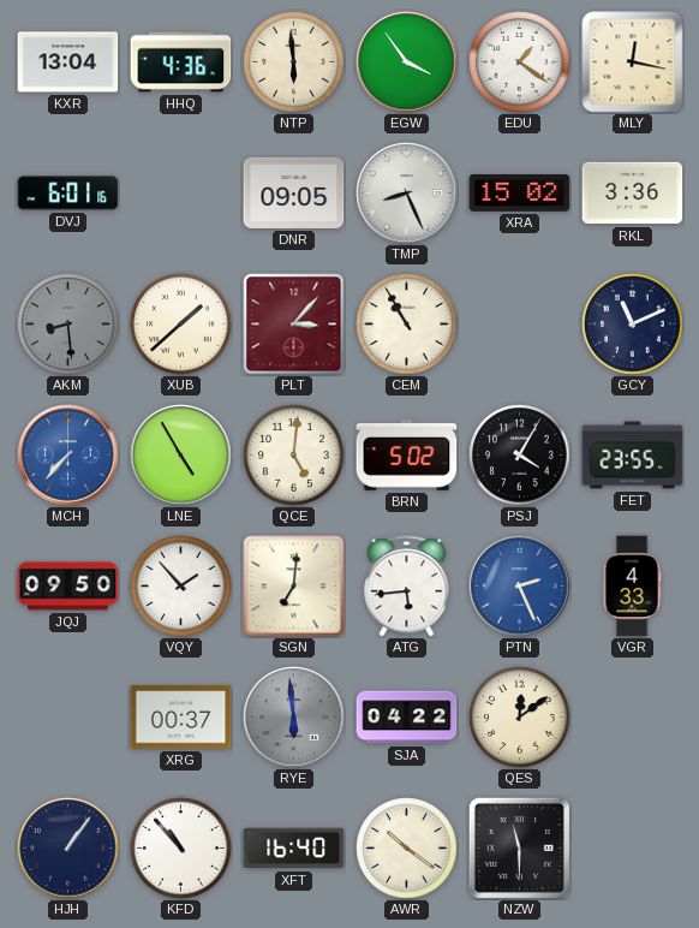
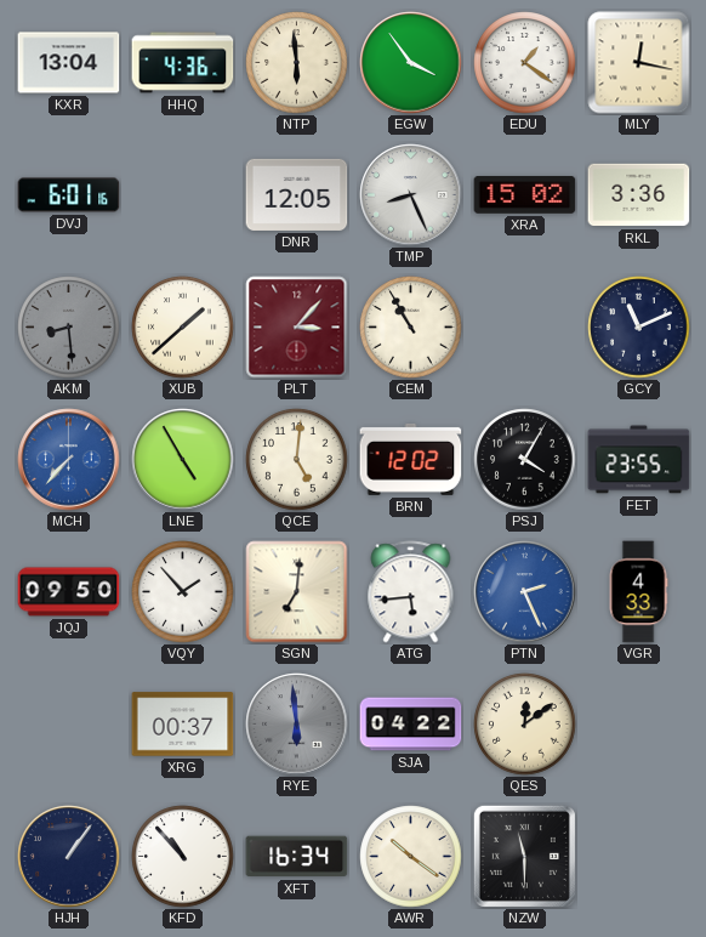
DNR: 09:05 -> 12:05 (297, 194)
BRN: 5:02 -> 12:02 (411, 459)
XFT: 16:40 -> 16:34 (297, 857)
